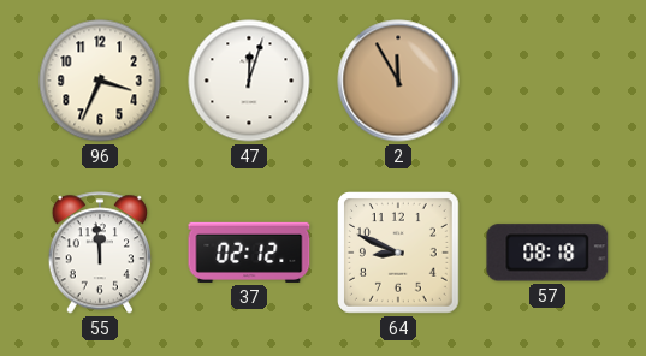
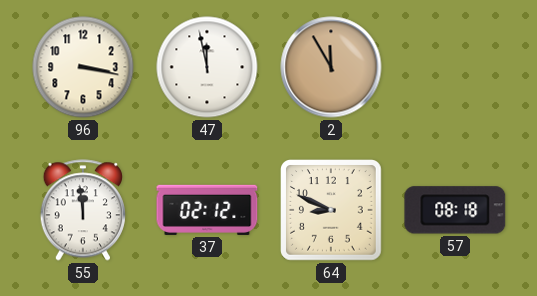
96: 3:34 -> 3:17 (83, 67)
47: 12:03 -> 11:58 (207, 67)
